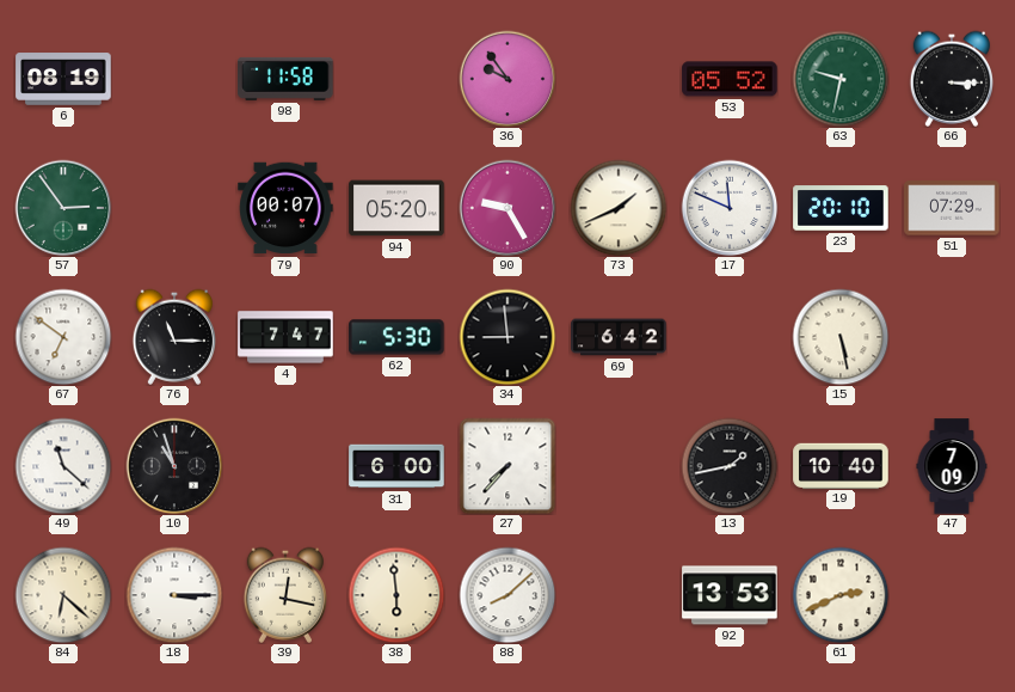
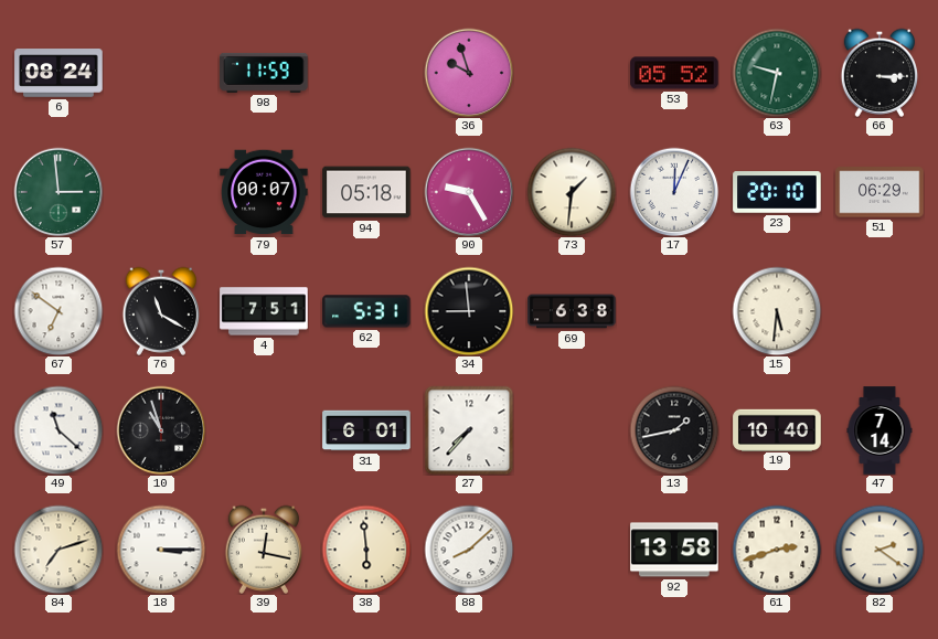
6: 08:19 -> 08:24 (58, 73)
98: 11:58 -> 11:59 (264, 73)
36: 9:54 -> 9:57 (469, 73)
57: 2:54 -> 2:59 (58, 192)
94: 05:20 -> 05:18 (366, 192)
73: 1:41 -> 1:31 (572, 192)
17: 11:49 -> 12:04 (674, 192)
51: 07:29 -> 06:29 (880, 192)
76: 11:15 -> 11:20 (160, 311)
4: 7:47 -> 7:51 (264, 311)
62: 5:30 -> 5:31 (366, 311)
69: 6:42 -> 6:38 (572, 311)
15: 5:28 -> 5:31 (777, 311)
31: 6:00 -> 6:01 (366, 430)
47: 7:09 -> 7:14 (880, 430)
84: 6:22 -> 7:12 (58, 550)
92: 13:53 -> 13:58 (674, 550)
61: 2:41 -> 2:42 (777, 550)
82: none -> 2:21 (880, 550)
